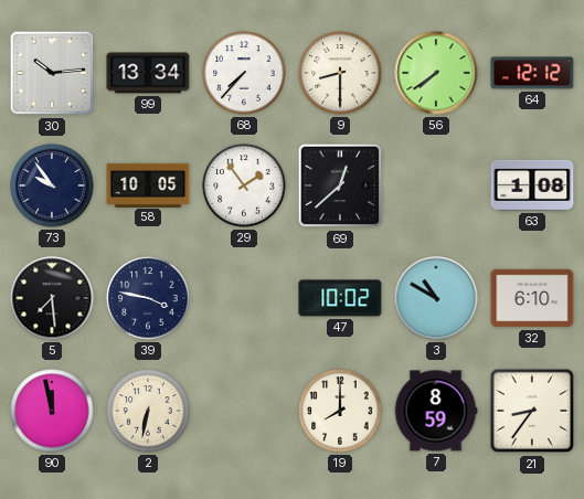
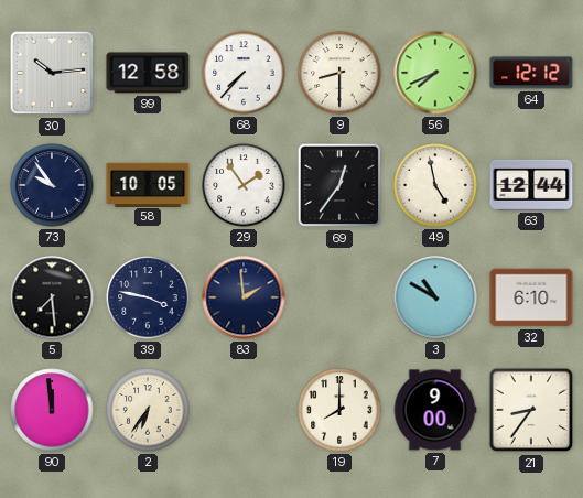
99: 13:34 -> 12:58 (148, 73)
56: 7:39 -> 7:41 (435, 73)
69: 12:38 -> 12:36 (339, 185)
49: none -> 4:58 (435, 185)
63: 1:08 -> 12:44 (531, 185)
83: none -> 1:59 (244, 297)
47: 10:02 -> none (340, 298)
90: 11:58 -> 11:59 (52, 410)
2: 6:32 -> 6:36 (148, 410)
7: 8:59 -> 9:00 (435, 410)
